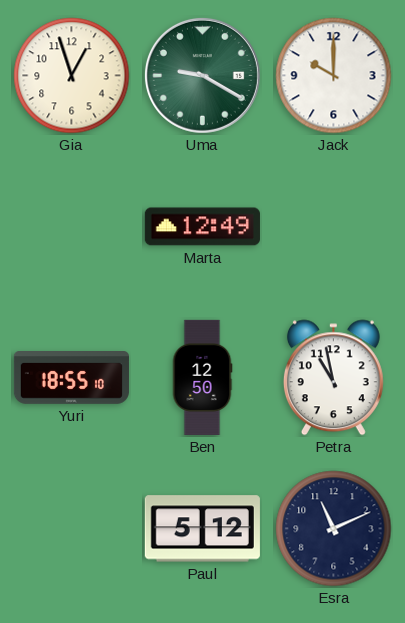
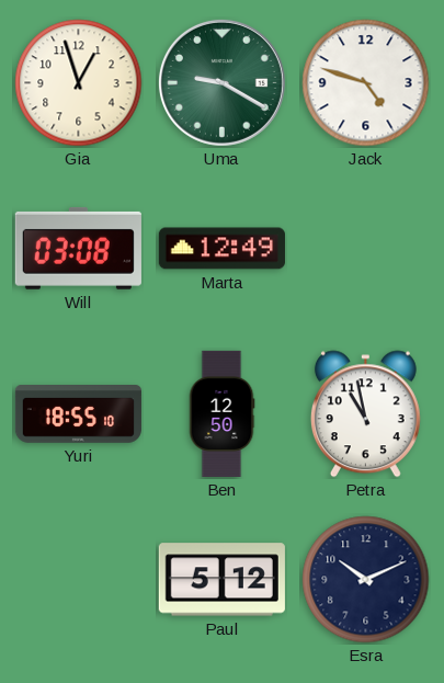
Jack: 10:00 -> 4:48 (366, 83)
Will: none -> 03:08 (78, 248)
Esra: 11:11 -> 10:11 (366, 580)
